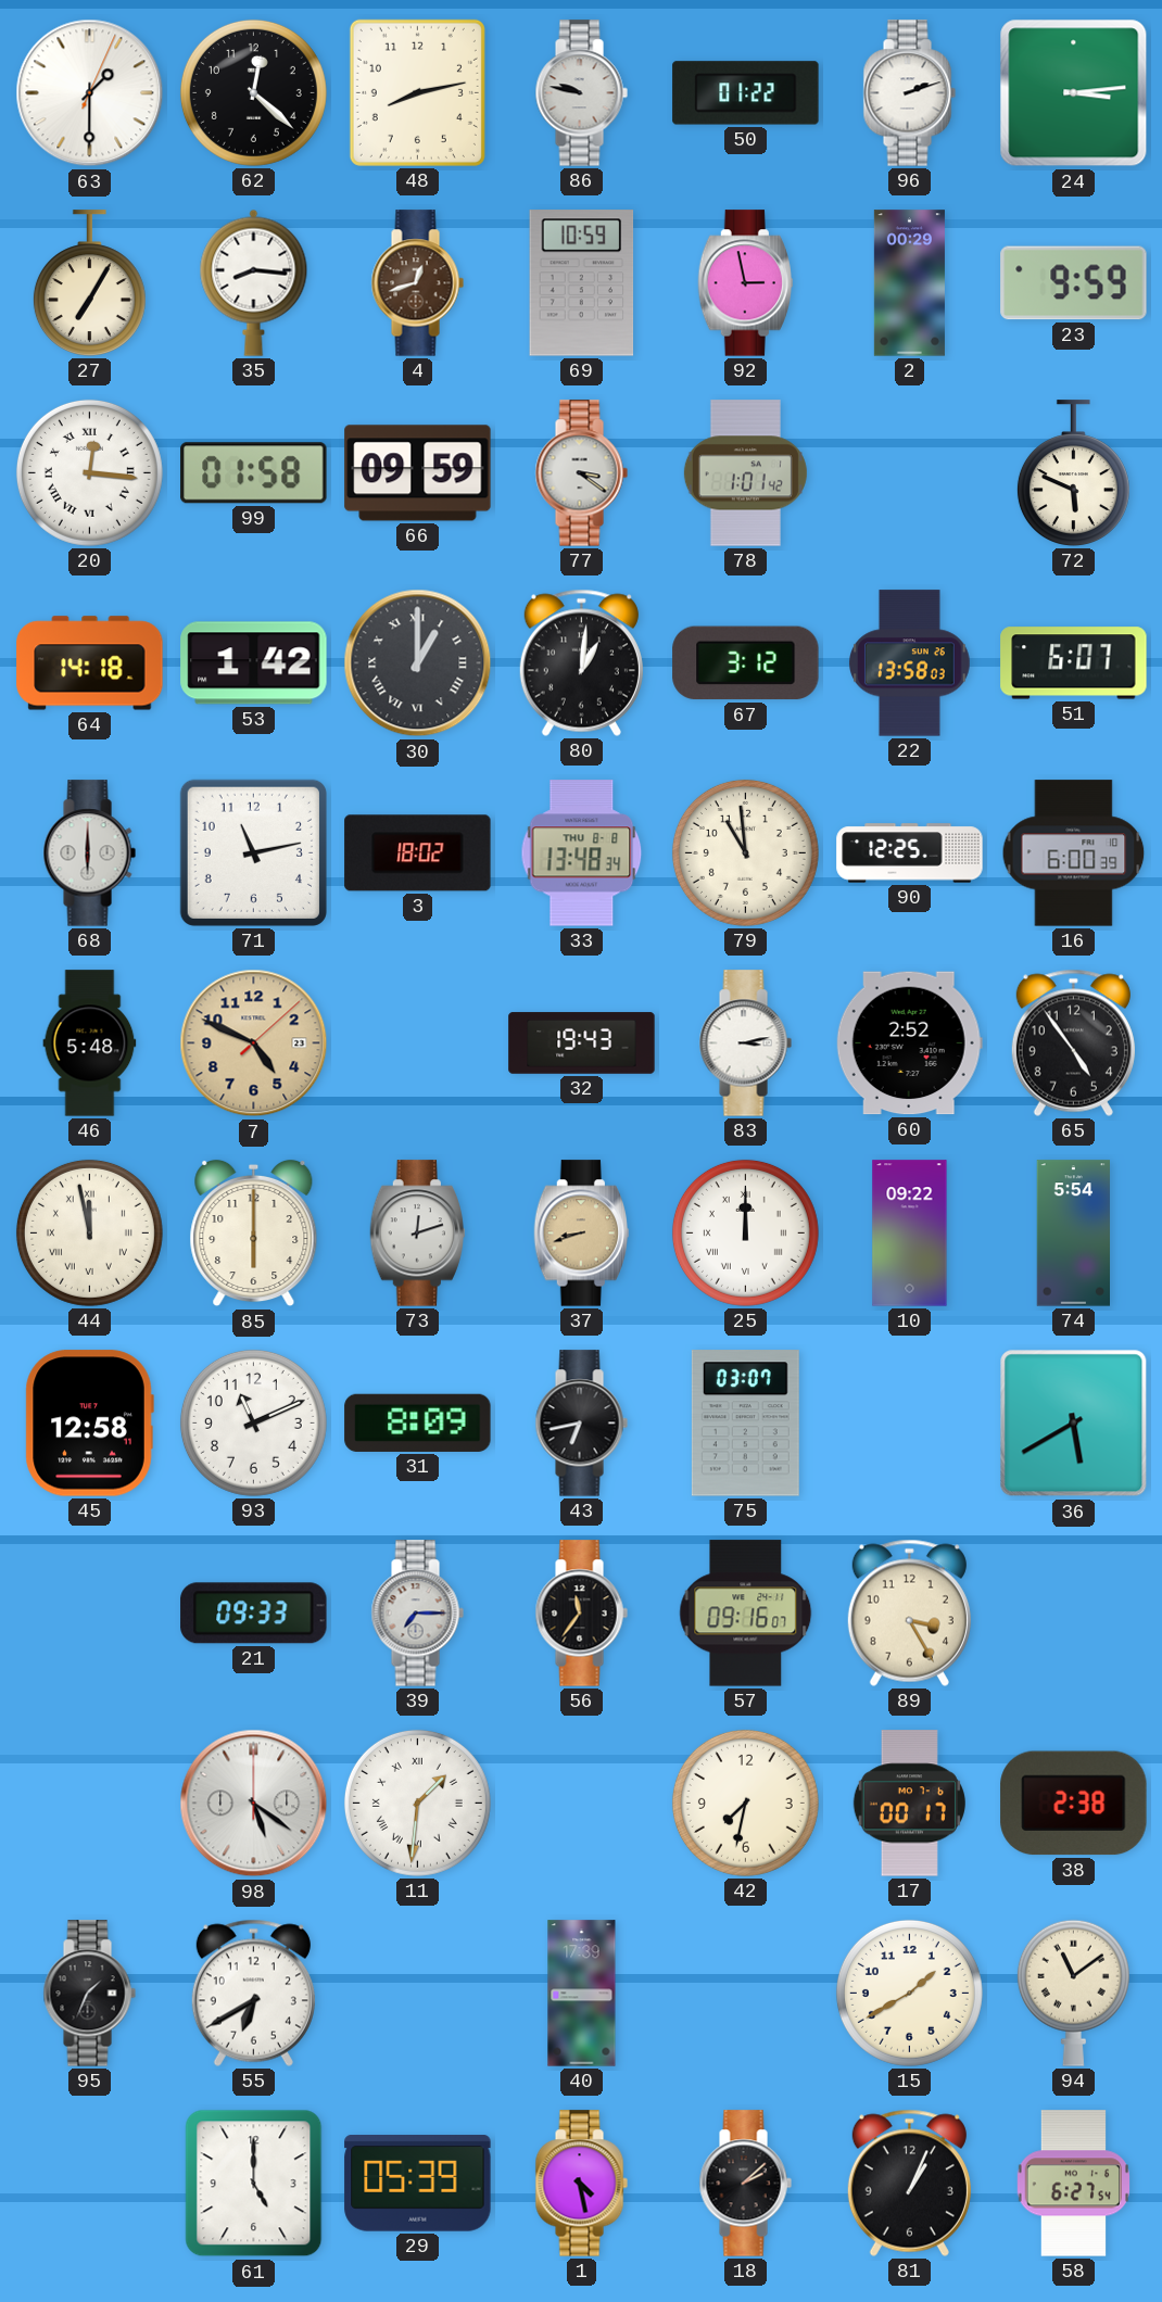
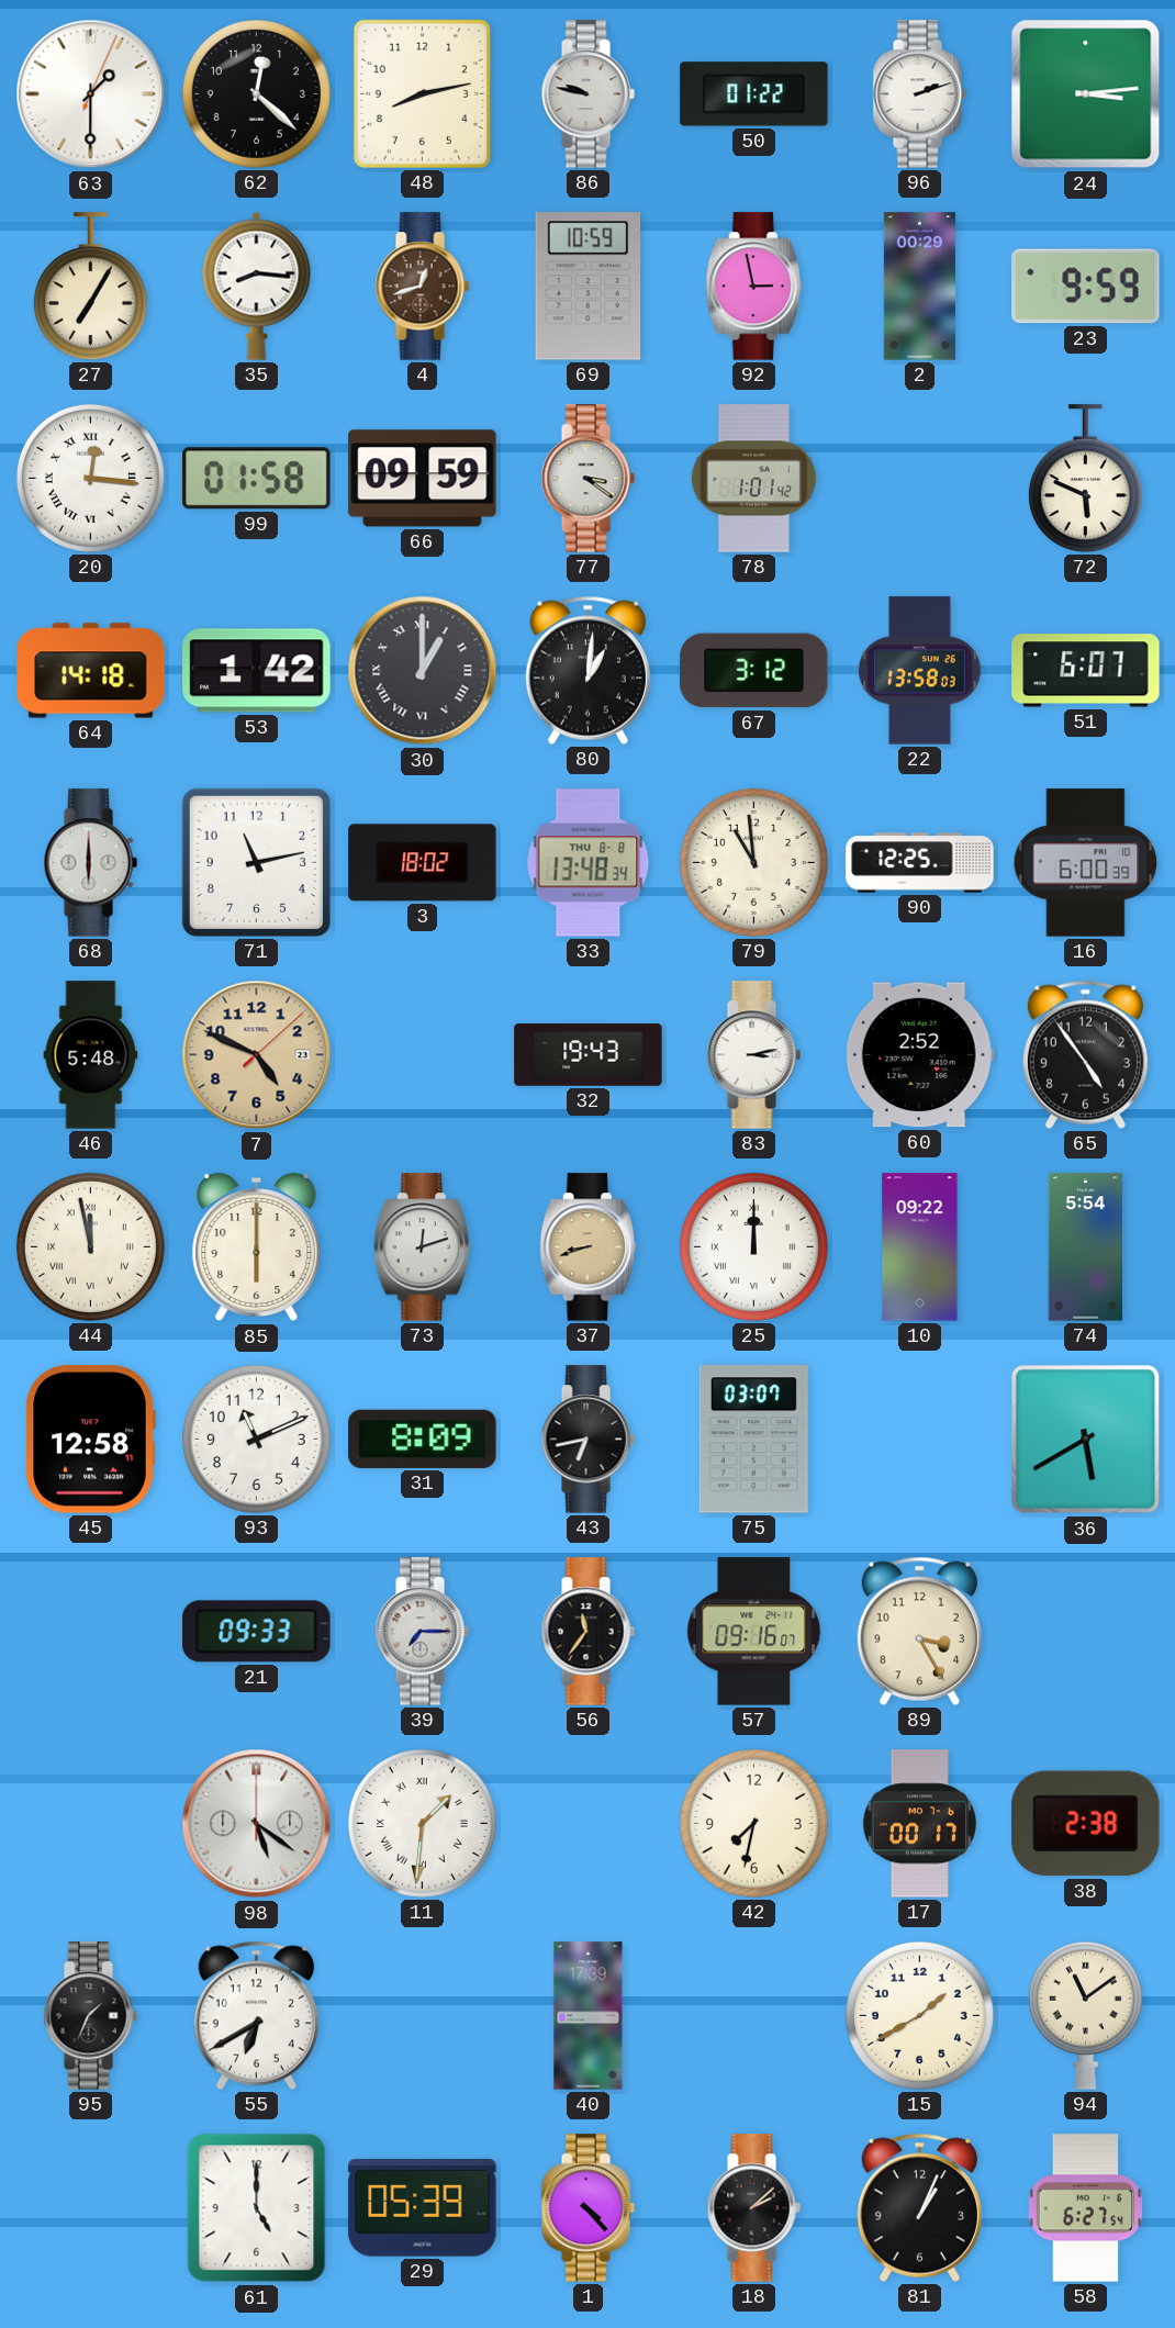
1: 4:28 -> 4:23 (587, 2208)
